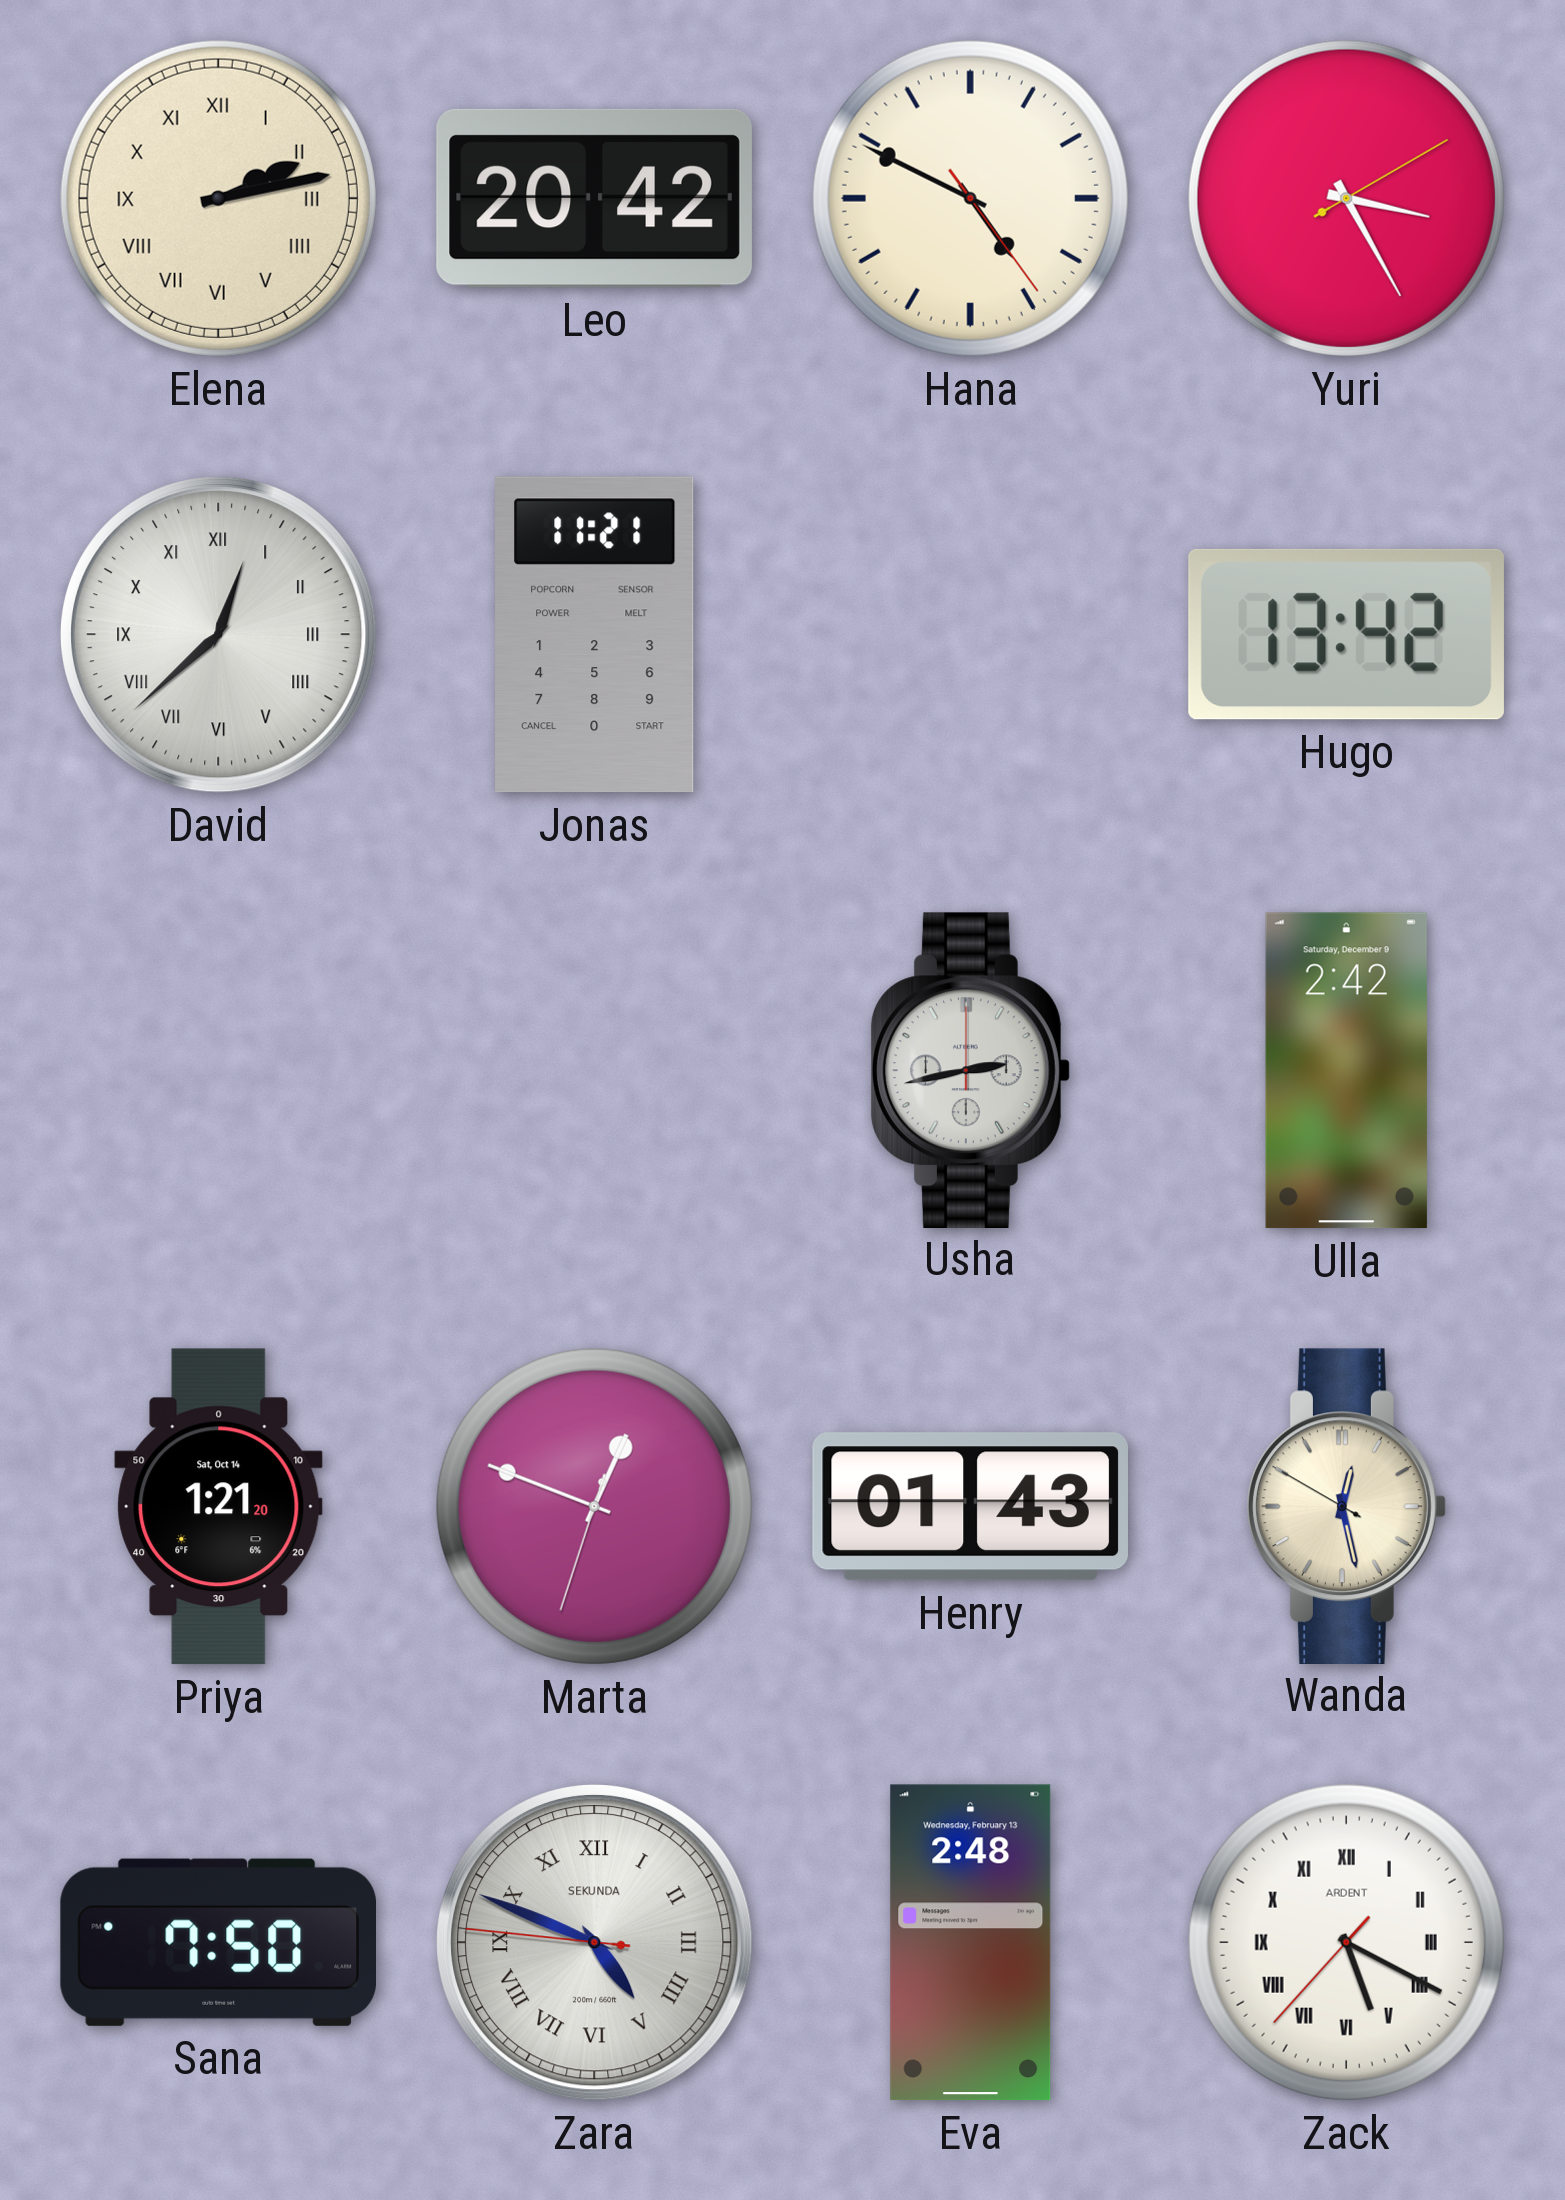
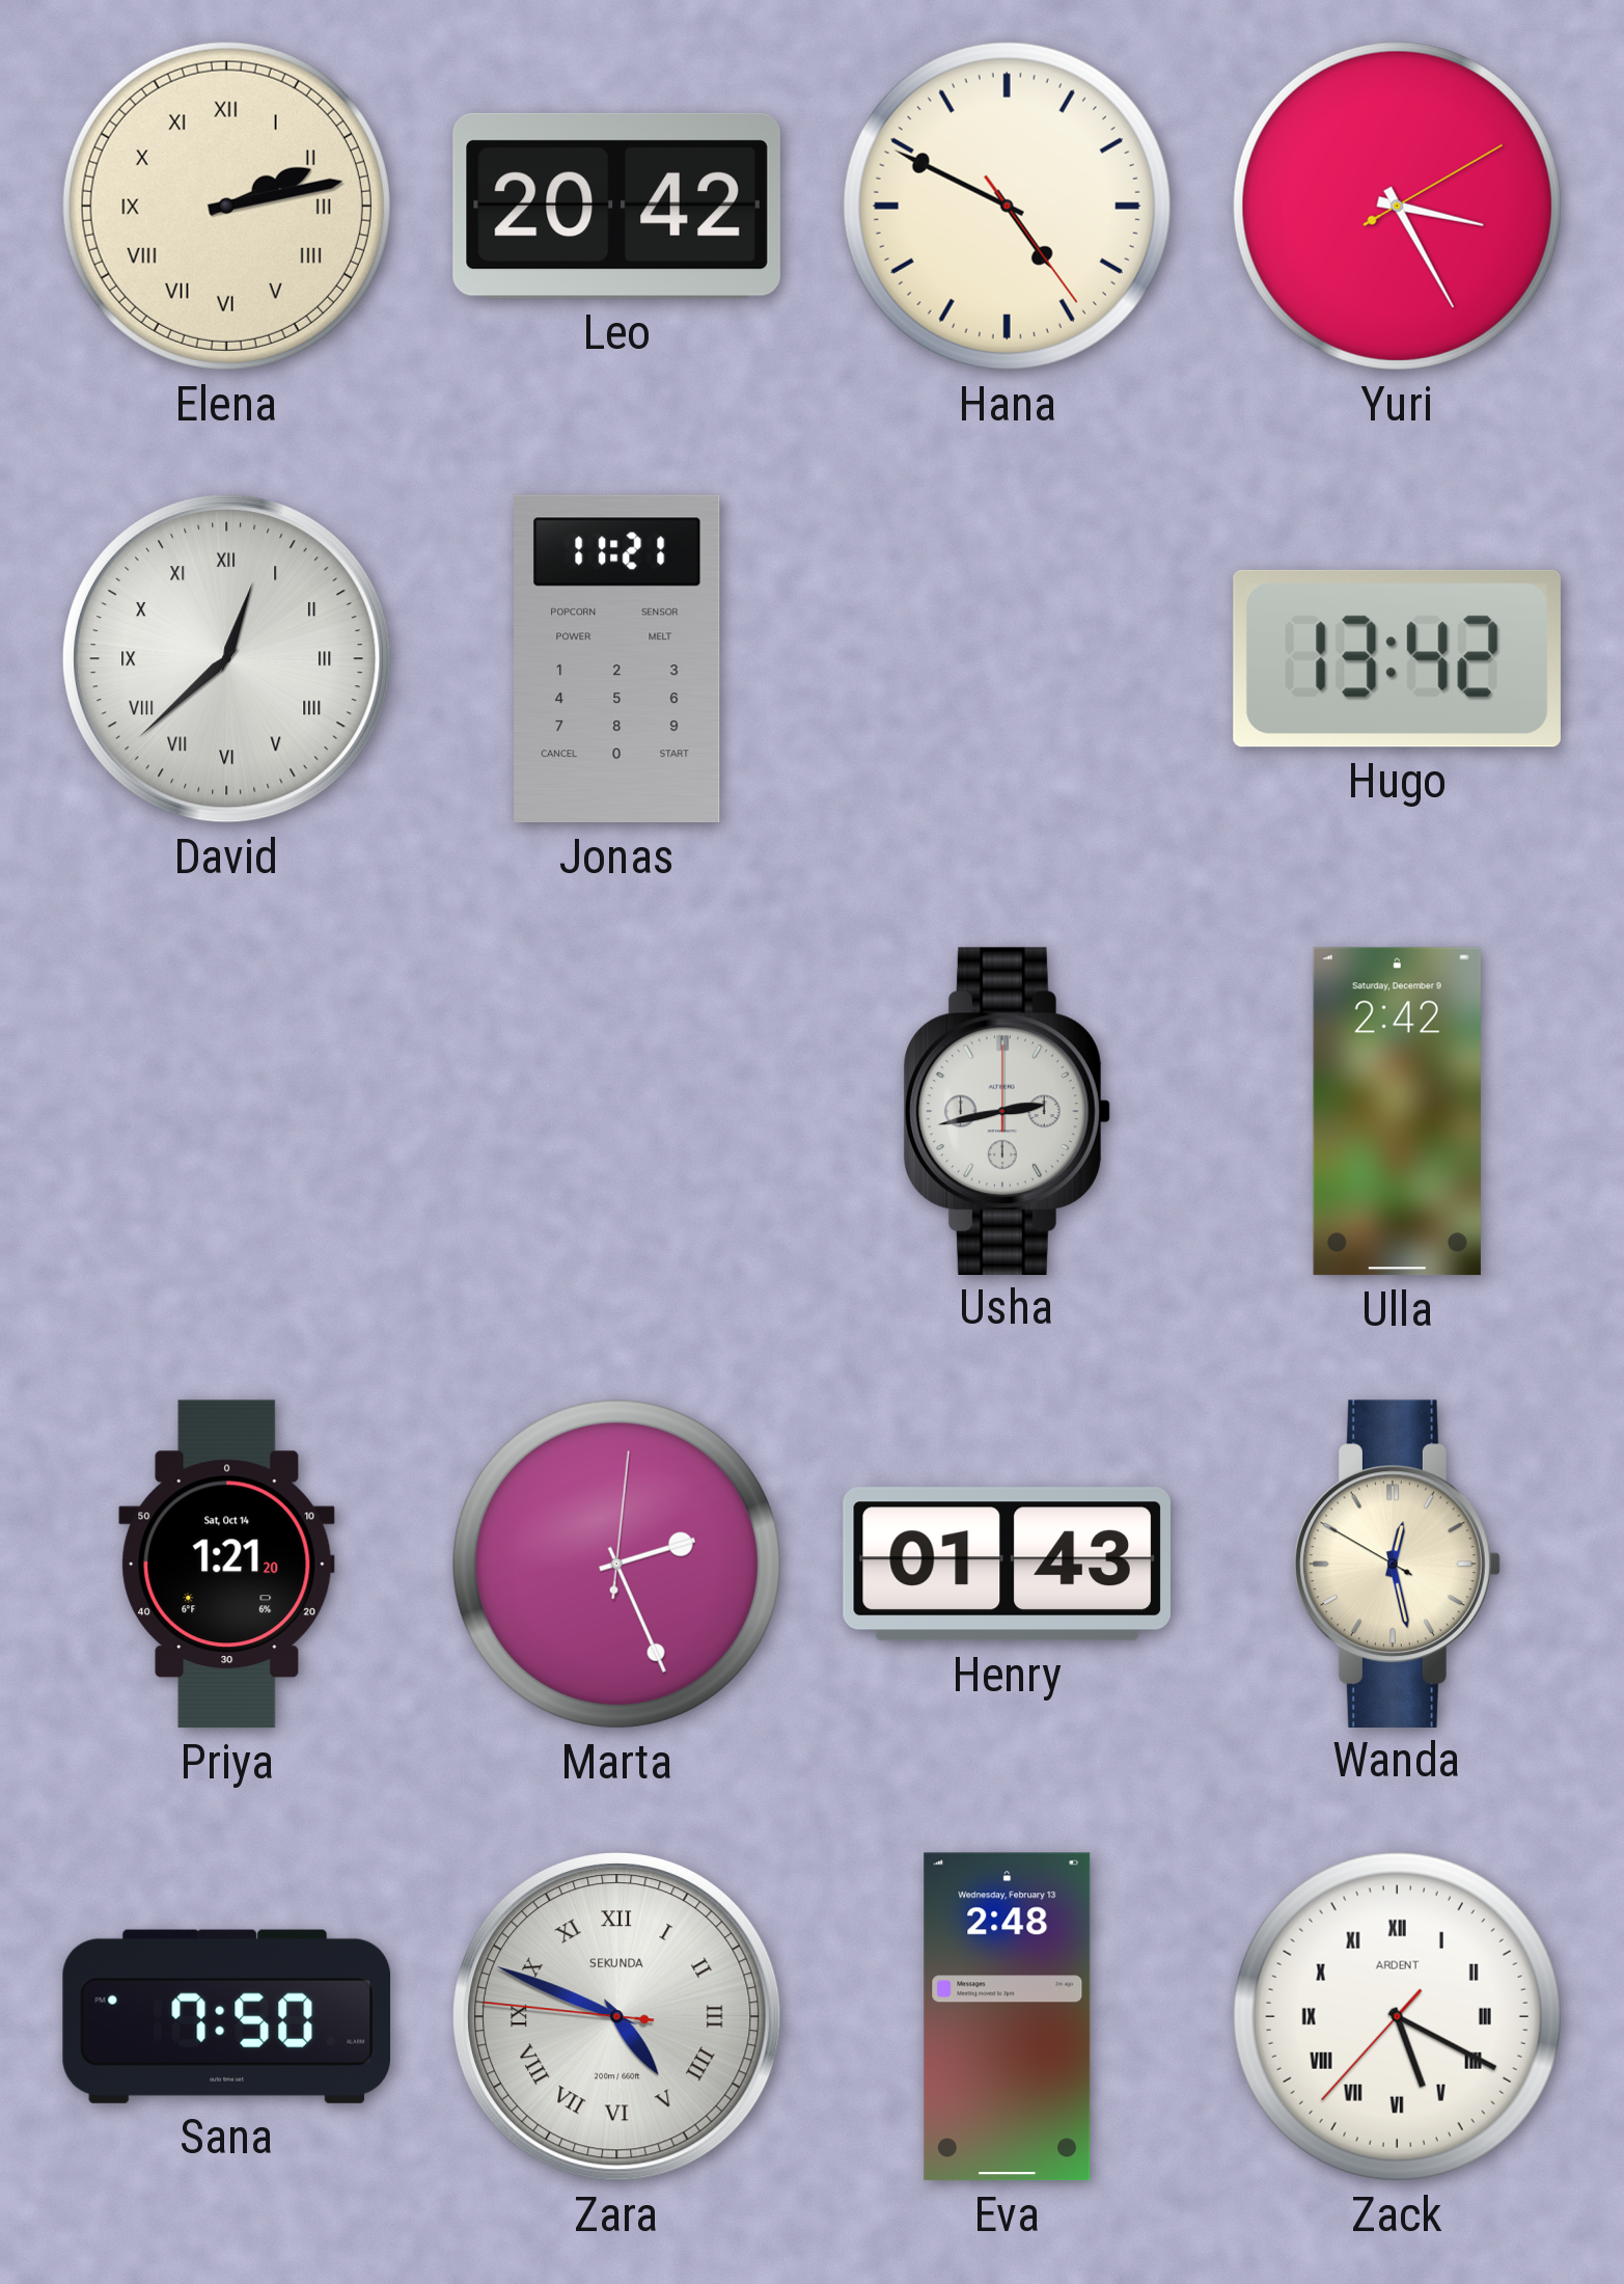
Marta: 12:48 -> 2:26 (616, 1564)
